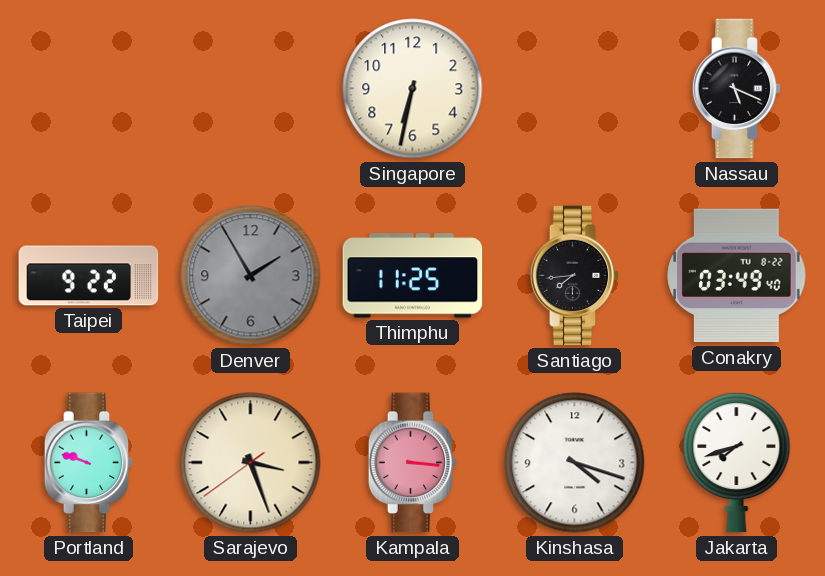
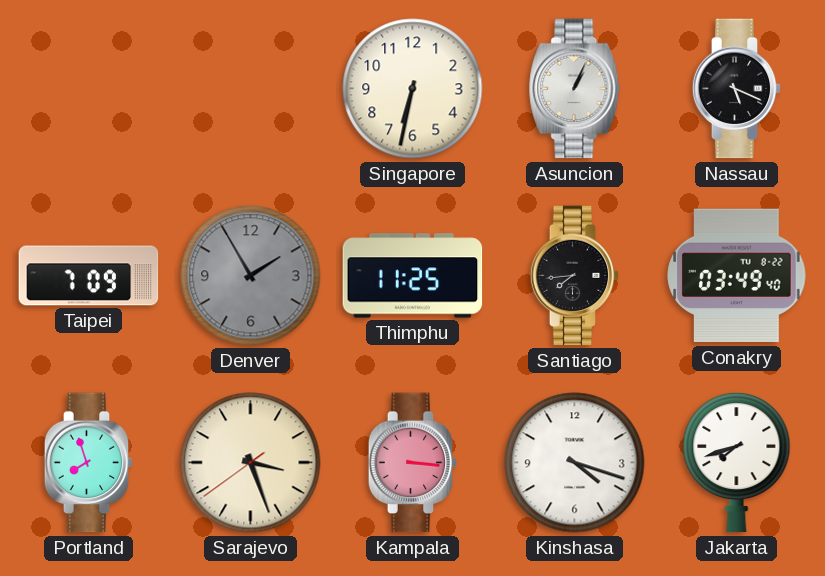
Asuncion: none -> 1:04 (575, 89)
Taipei: 9:22 -> 7:09 (89, 276)
Portland: 9:48 -> 7:57 (89, 463)
